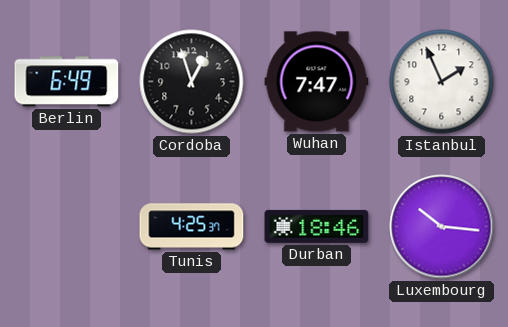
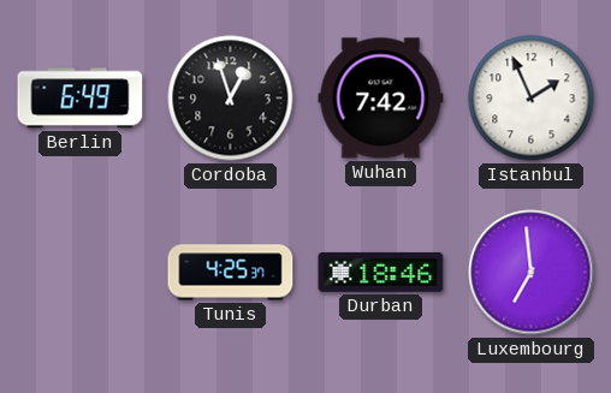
Wuhan: 7:47 -> 7:42 (381, 99)
Luxembourg: 10:16 -> 6:59 (532, 273)
